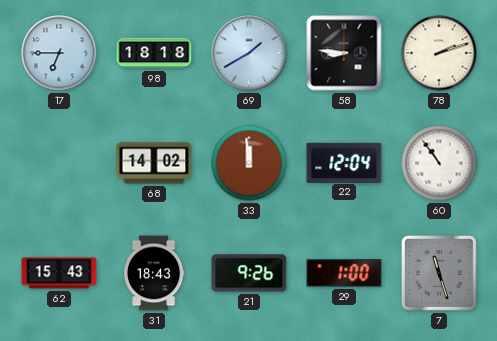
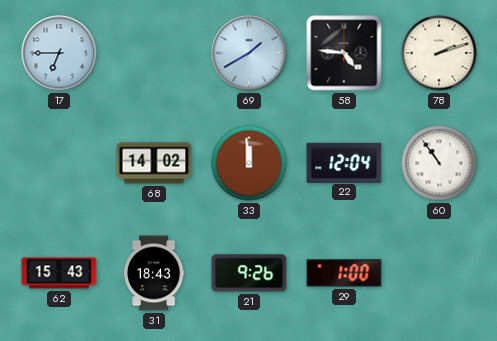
98: 18:18 -> none (154, 53)
58: 8:46 -> 4:46 (344, 53)
7: 11:27 -> none (439, 273)
